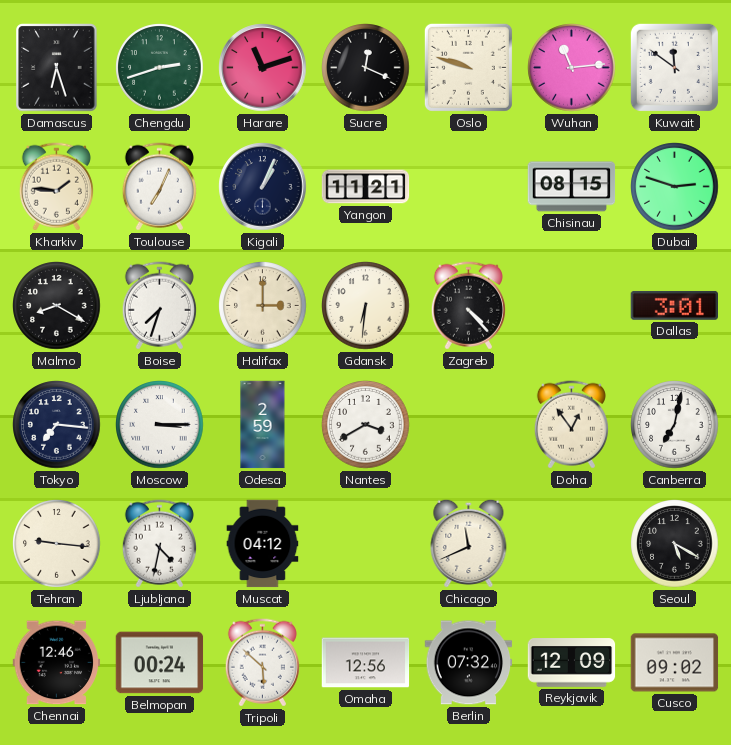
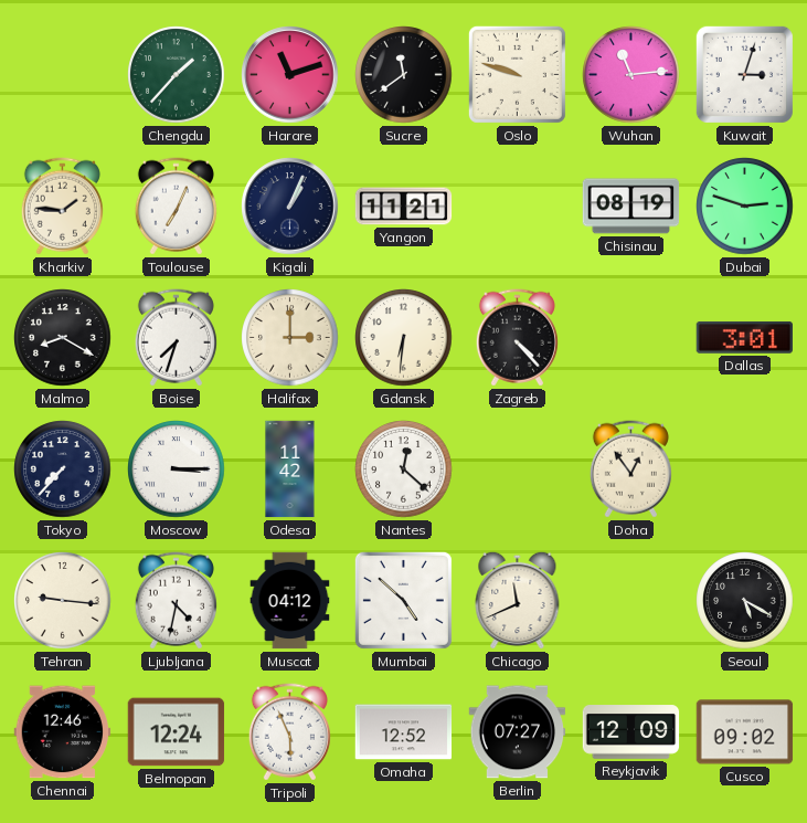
Damascus: 6:27 -> none (57, 68)
Chengdu: 2:42 -> 1:37 (177, 75)
Sucre: 12:19 -> 11:39 (404, 75)
Kuwait: 11:51 -> 3:03 (744, 74)
Chisinau: 08:15 -> 08:19 (631, 207)
Tokyo: 7:16 -> 7:37 (63, 469)
Odesa: 2:59 -> 11:42 (290, 469)
Nantes: 3:40 -> 12:22 (404, 469)
Canberra: 7:02 -> none (675, 425)
Mumbai: none -> 4:52 (403, 600)
Belmopan: 00:24 -> 12:24 (177, 732)
Tripoli: 5:52 -> 5:56 (289, 732)
Omaha: 12:56 -> 12:52 (404, 732)
Berlin: 07:32 -> 07:27 (518, 732)
